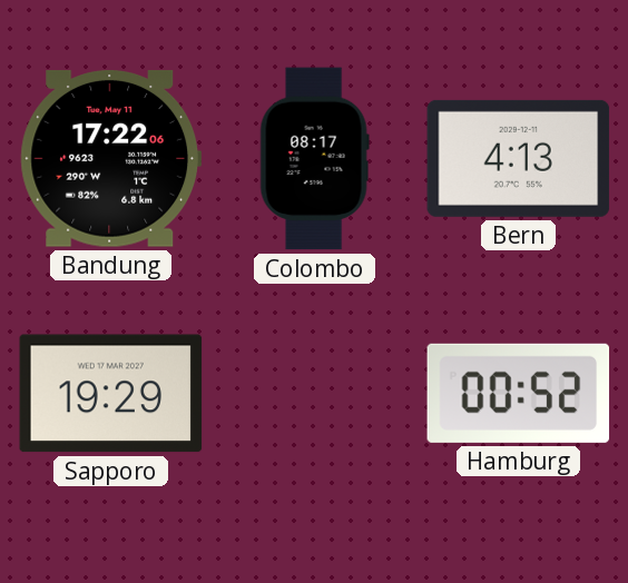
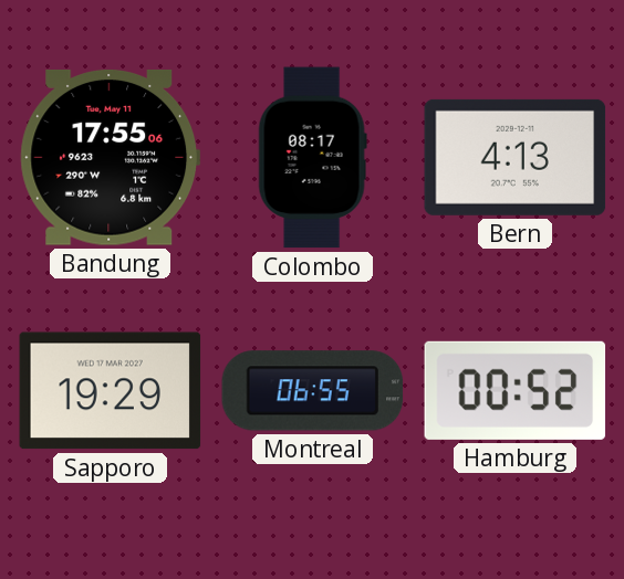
Bandung: 17:22 -> 17:55 (111, 157)
Montreal: none -> 06:55 (313, 391)
